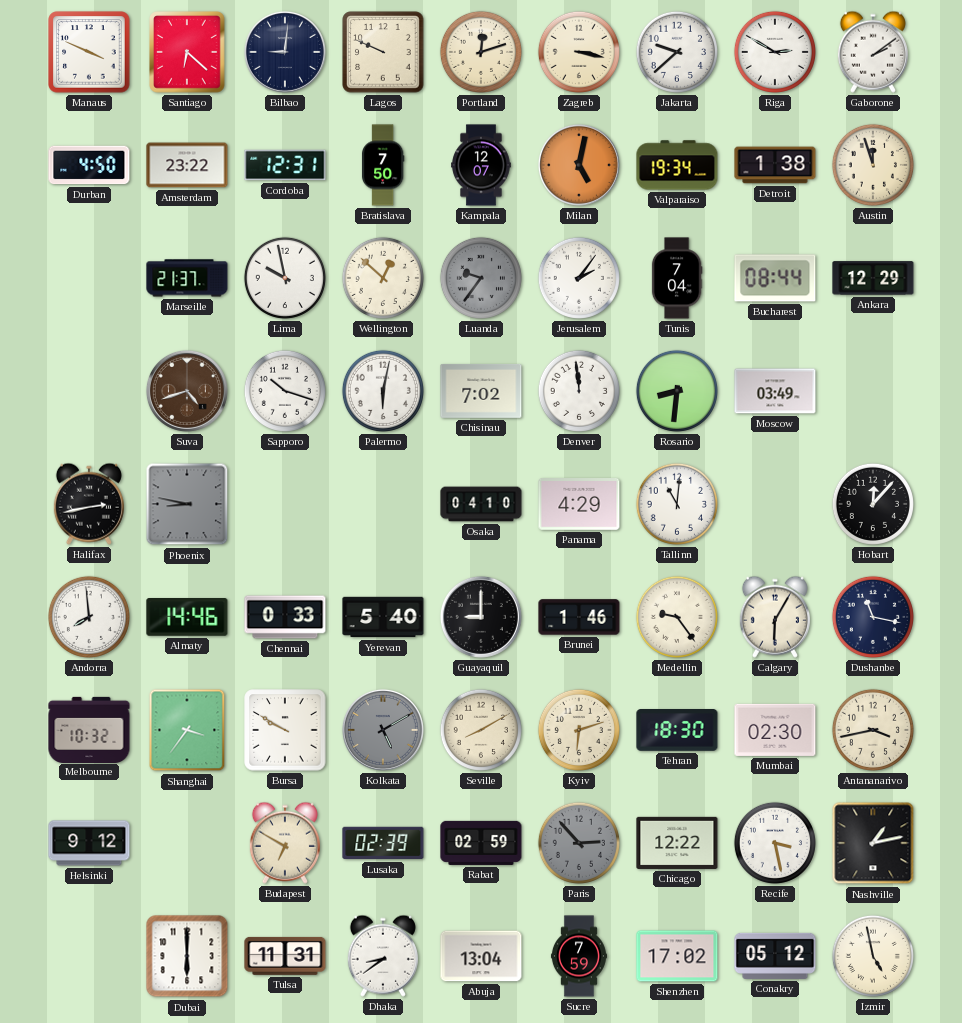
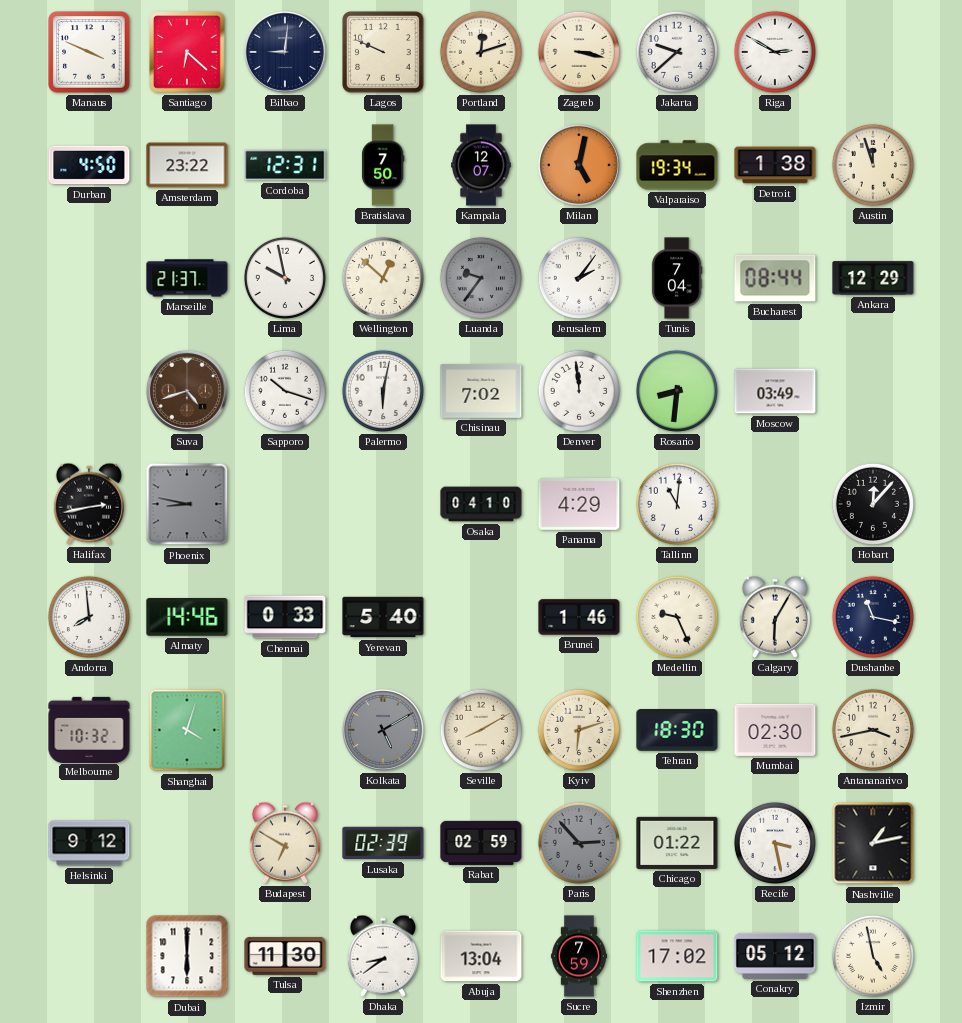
Gaborone: 2:09 -> none (873, 52)
Guayaquil: 9:00 -> none (481, 617)
Medellin: 9:24 -> 9:26 (677, 617)
Shanghai: 3:36 -> 4:03 (187, 730)
Bursa: 9:50 -> none (285, 730)
Chicago: 12:22 -> 01:22 (677, 843)
Tulsa: 11:31 -> 11:30 (285, 956)
